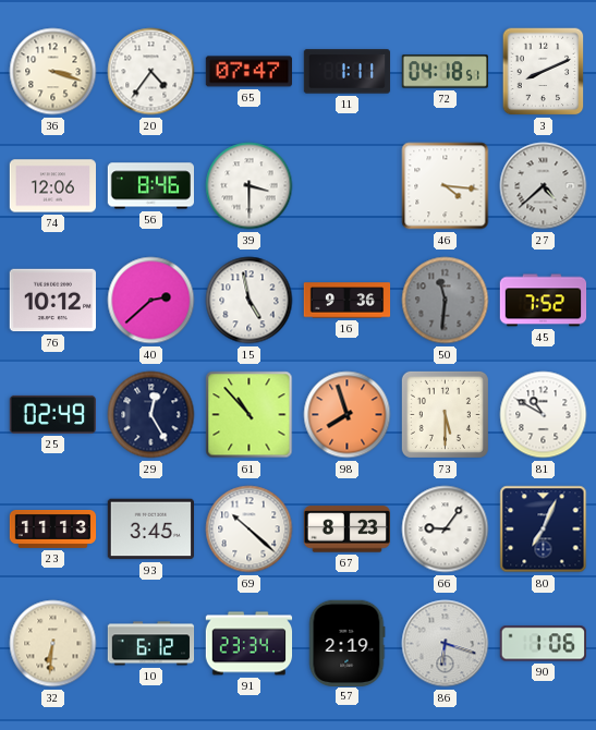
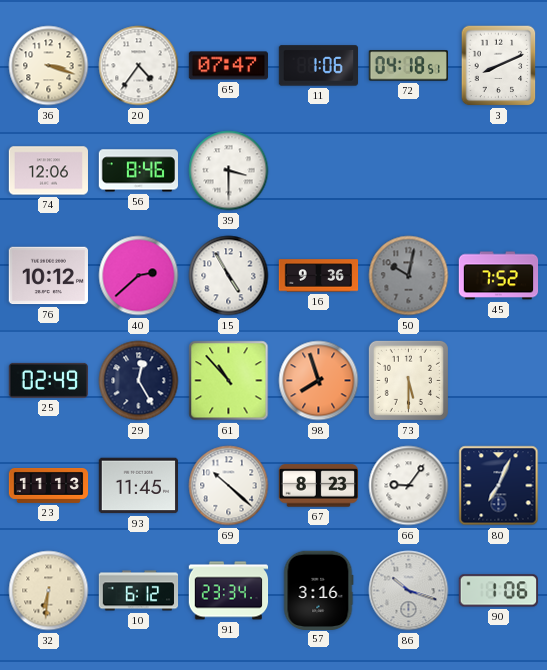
11: 1:11 -> 1:06 (319, 66)
46: 4:16 -> none (446, 186)
27: 4:38 -> none (544, 186)
15: 4:58 -> 4:55 (229, 276)
50: 11:31 -> 10:02 (409, 276)
81: 10:50 -> none (544, 415)
93: 3:45 -> 11:45 (138, 486)
57: 2:19 -> 3:16 (318, 590)
86: 6:18 -> 10:18 (409, 591)
